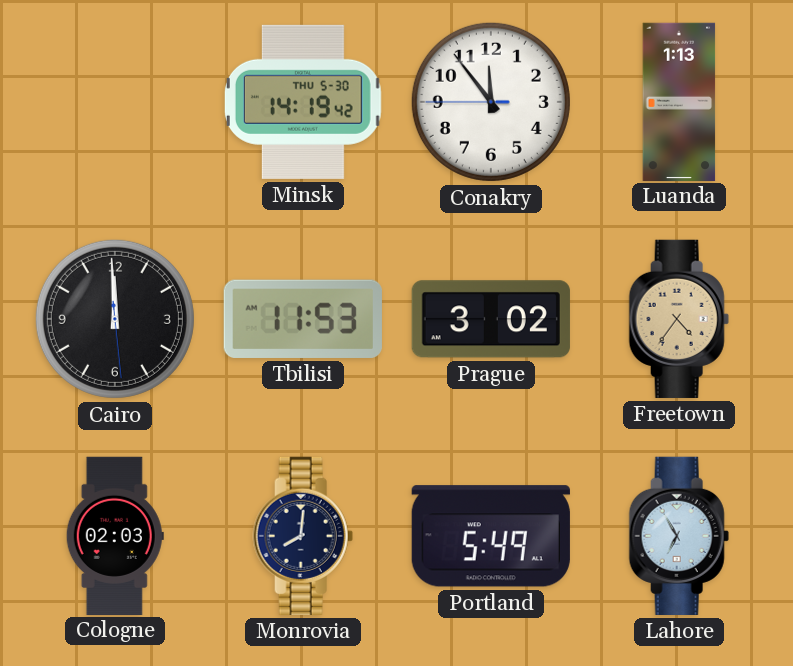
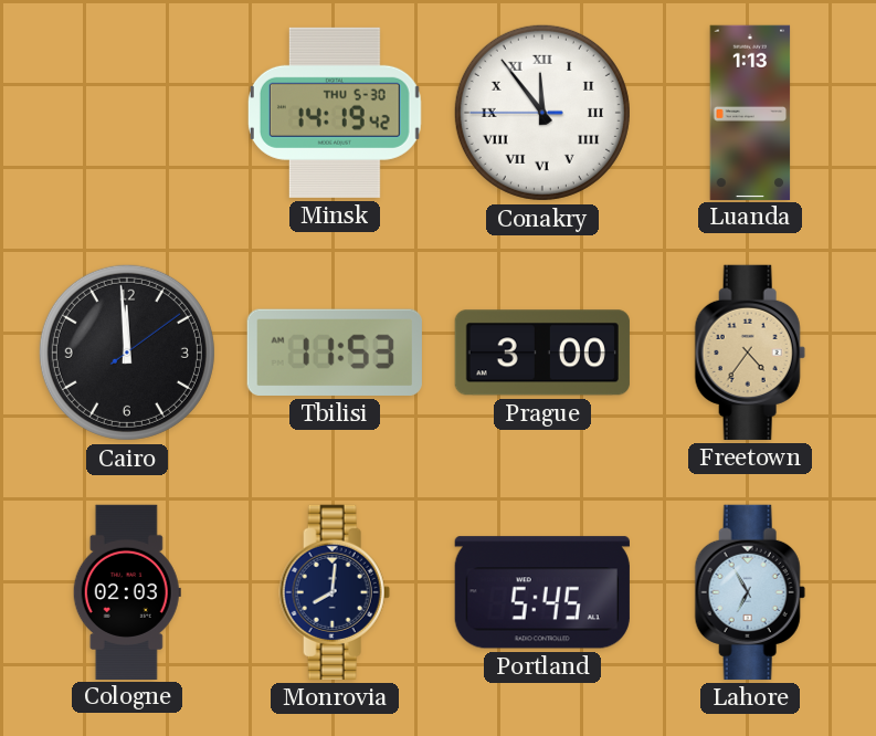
Conakry numerals: Arabic -> Roman (542, 113)
Cairo: 11:59:29 -> 11:59:09 (127, 353)
Prague: 3:02 -> 3:00 (542, 353)
Portland: 5:49 -> 5:45 (542, 592)
